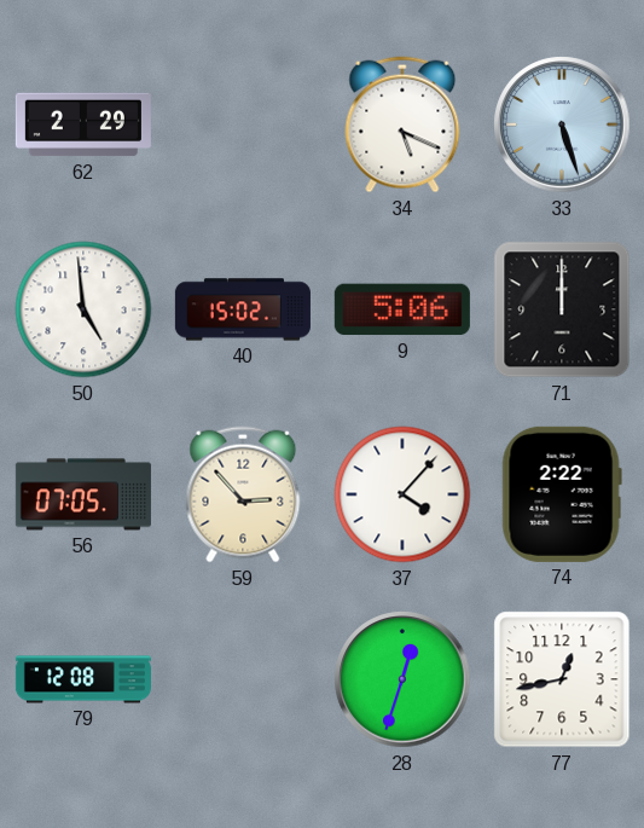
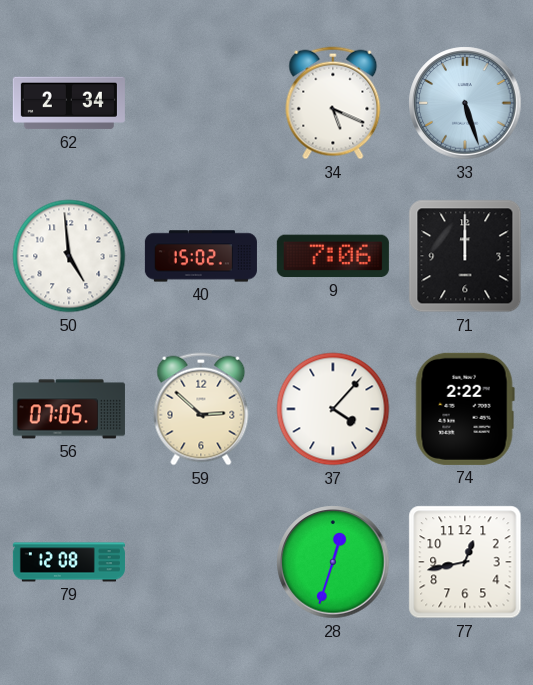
62: 2:29 -> 2:34 (69, 103)
9: 5:06 -> 7:06 (333, 256)
59: 2:53 -> 2:52 (201, 409)
